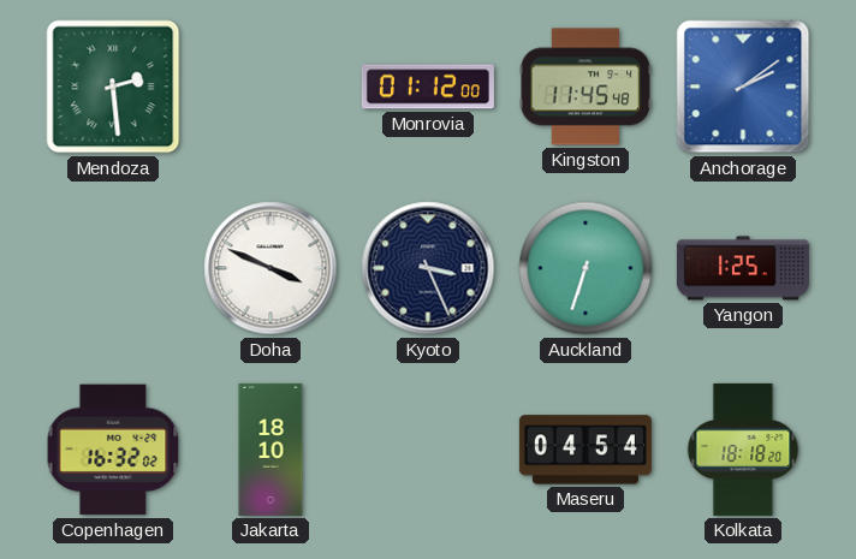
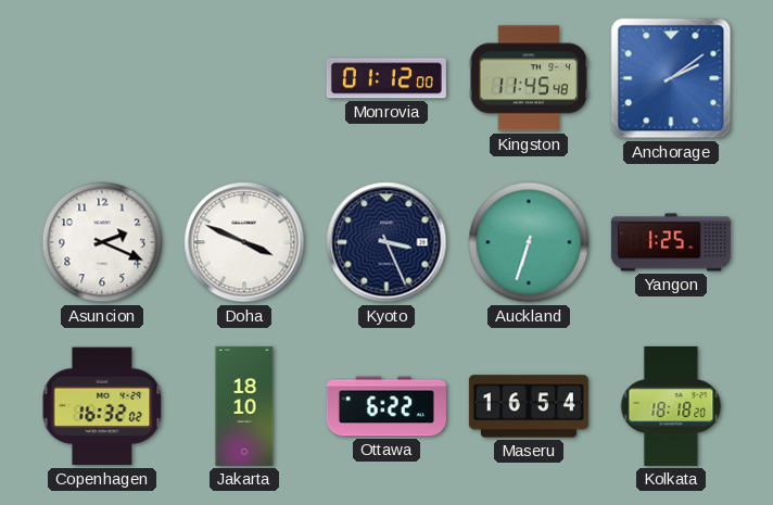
Mendoza: 2:29 -> none (113, 87)
Asuncion: none -> 2:19 (102, 242)
Ottawa: none -> 6:22 (386, 406)
Maseru: 04:54 -> 16:54 (529, 406)
